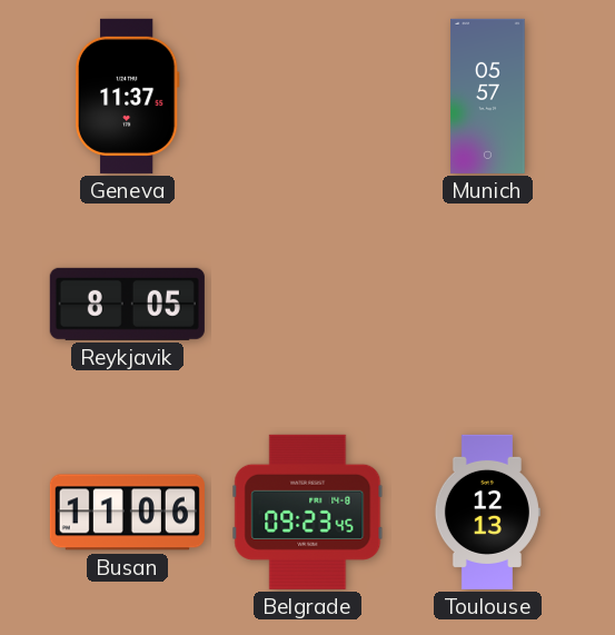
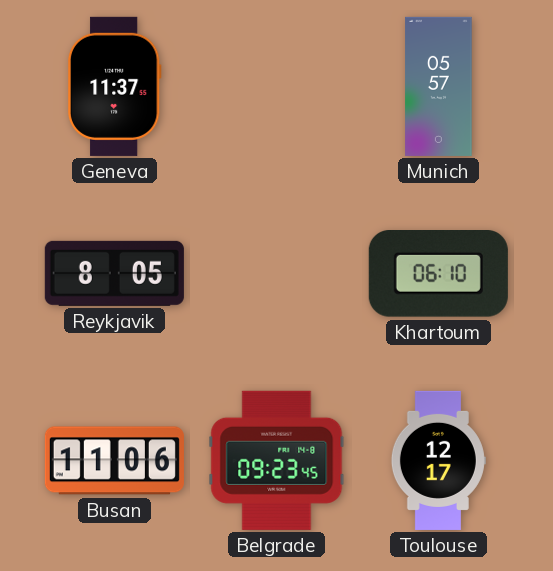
Khartoum: none -> 06:10 (438, 274)
Toulouse: 12:13 -> 12:17 (438, 460)
